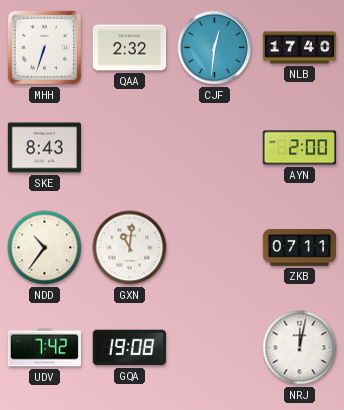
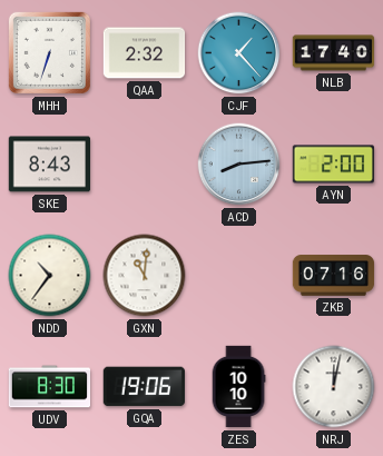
CJF: 12:31 -> 1:23 (239, 53)
ACD: none -> 8:14 (239, 165)
ZKB: 07:11 -> 07:16 (334, 276)
UDV: 7:42 -> 8:30 (49, 387)
GQA: 19:08 -> 19:06 (144, 387)
ZES: none -> 10:10 (238, 387)
